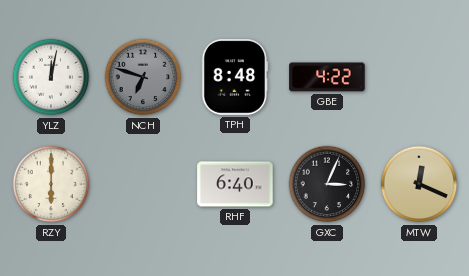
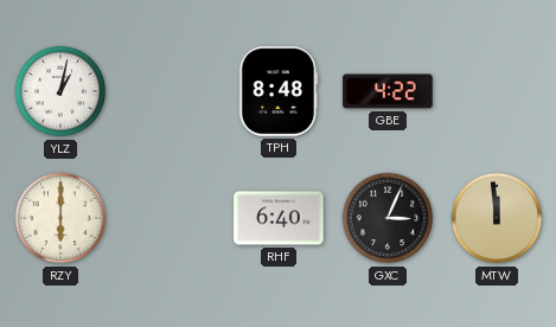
YLZ: 12:02 -> 1:02 (60, 91)
NCH: 6:48 -> none (143, 77)
MTW: 12:19 -> 11:59 (497, 218)
